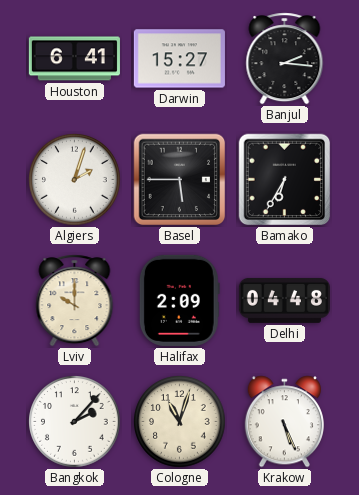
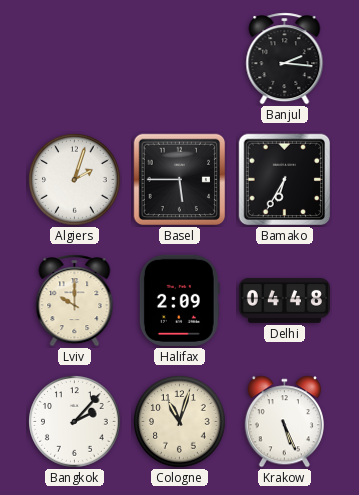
Houston: 6:41 -> none (74, 59)
Darwin: 15:27 -> none (179, 59)
